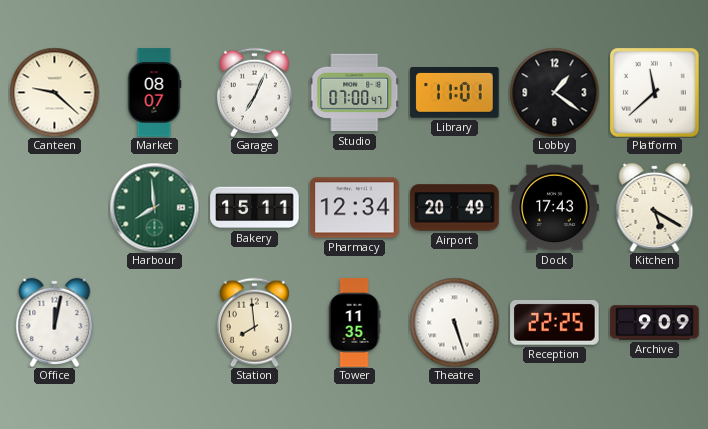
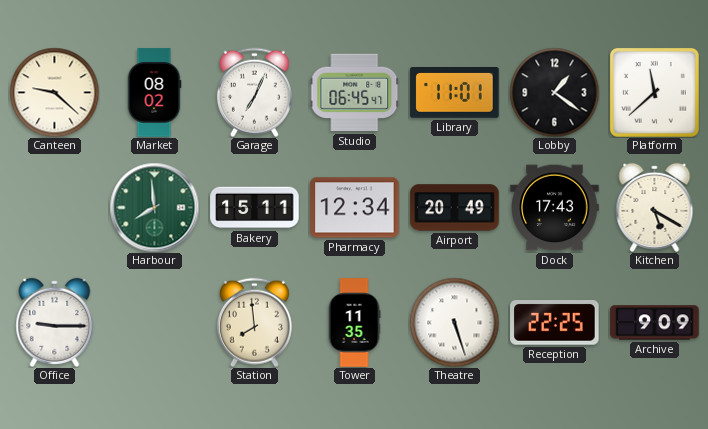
Market: 08:07 -> 08:02 (154, 93)
Studio: 07:00 -> 06:45 (354, 93)
Office: 12:02 -> 9:15 (55, 322)
